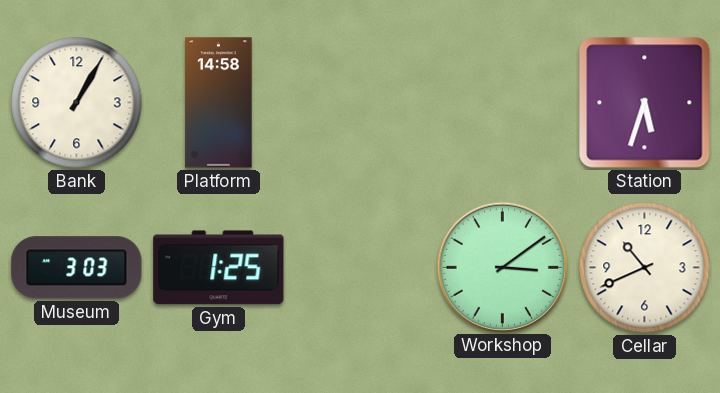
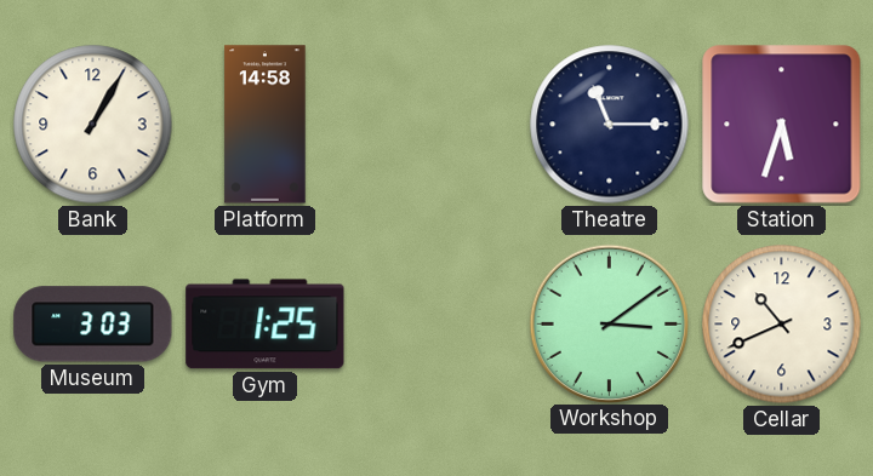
Theatre: none -> 11:15 (610, 125)
